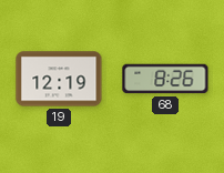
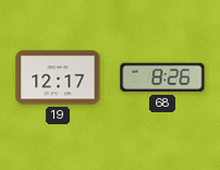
19: 12:19 -> 12:17 (58, 77)
